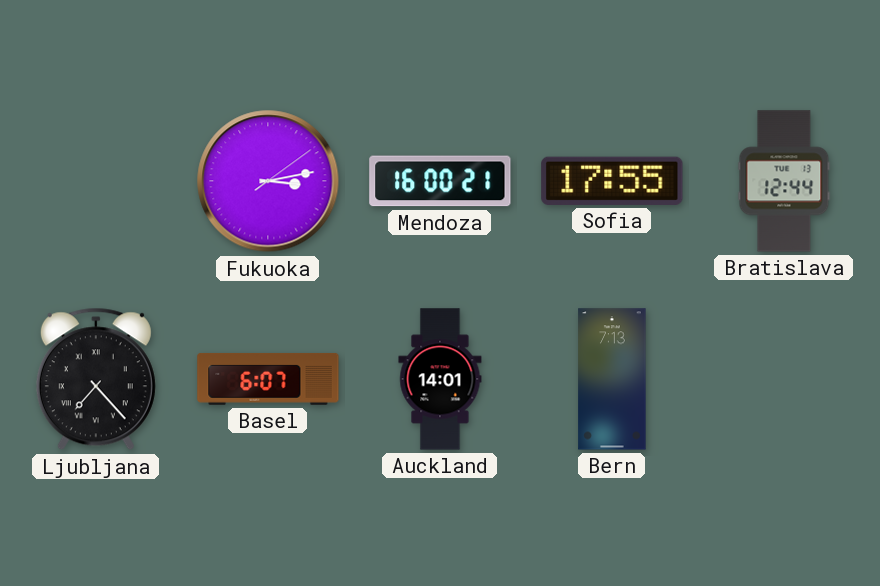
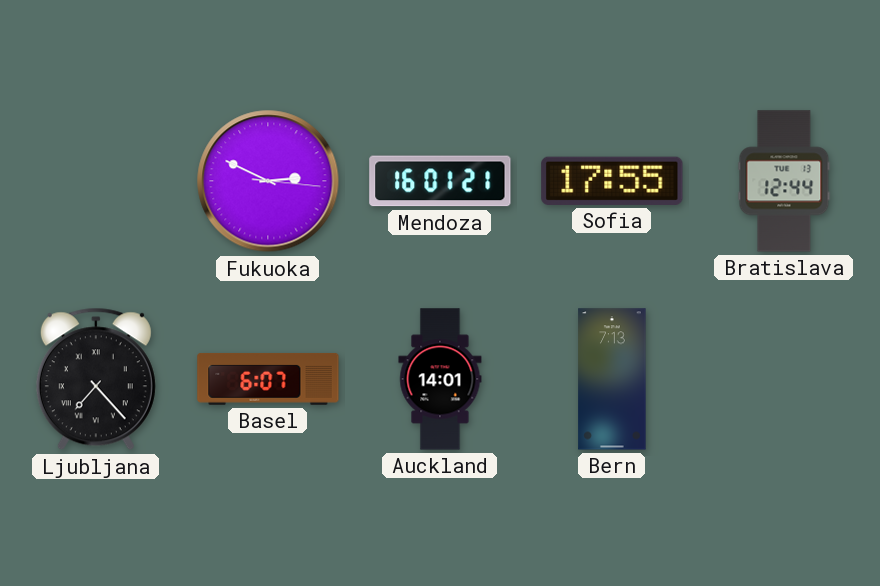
Fukuoka: 3:13 -> 2:49 (268, 181)
Mendoza: 16:00 -> 16:01 (440, 181)
